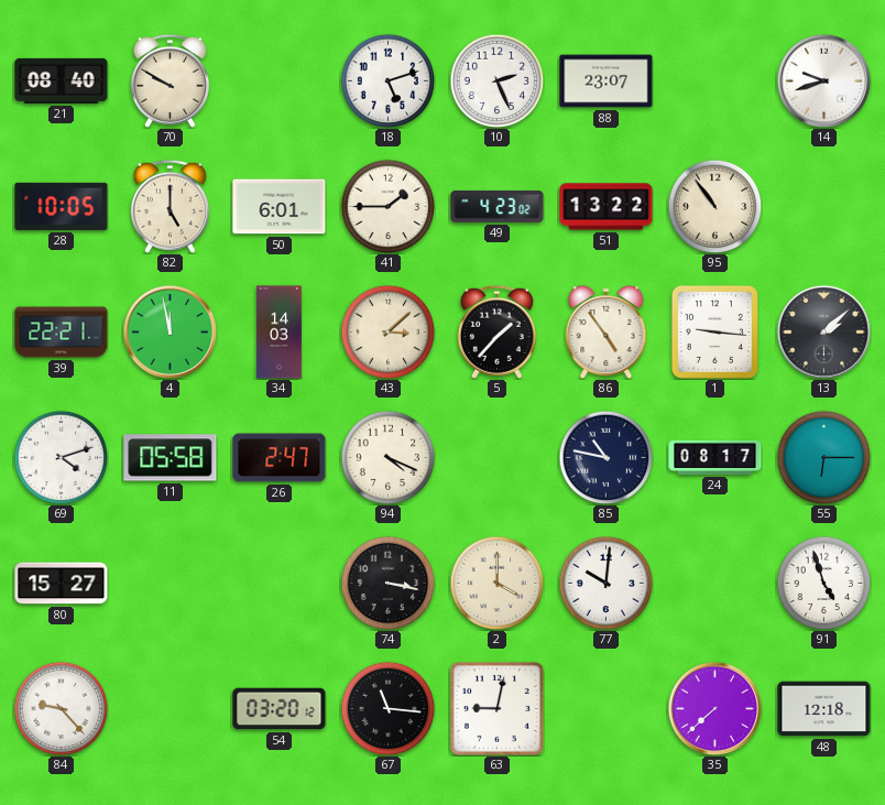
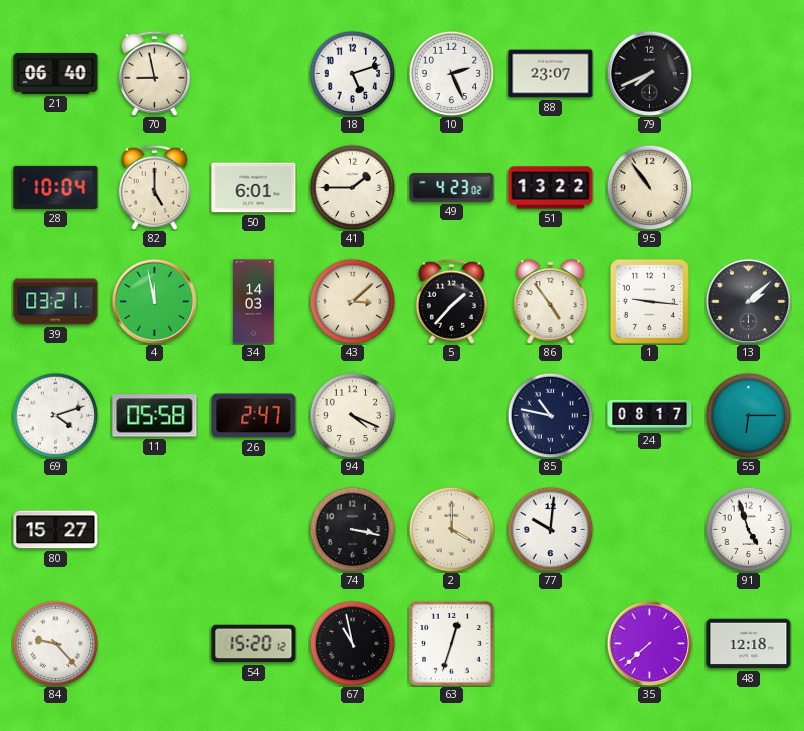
21: 08:40 -> 06:40 (56, 73)
70: 9:50 -> 8:58 (154, 73)
79: none -> 7:41 (649, 73)
14: 9:42 -> none (823, 80)
28: 10:05 -> 10:04 (56, 187)
39: 22:21 -> 03:21 (56, 302)
54: 03:20 -> 15:20 (254, 644)
67: 11:16 -> 10:58 (352, 643)
63: 9:02 -> 12:33 (452, 644)
